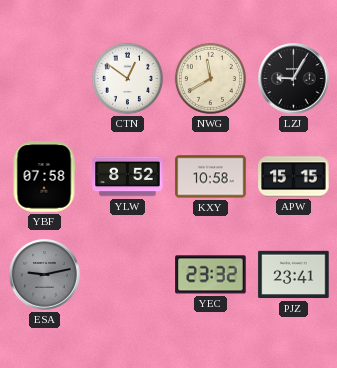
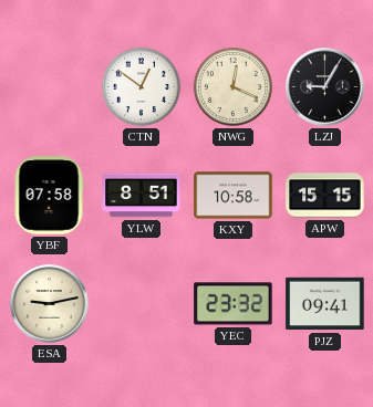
NWG: 11:40 -> 12:19 (232, 86)
YLW: 8:52 -> 8:51 (142, 196)
ESA dial: grey -> cream (50, 304)
PJZ: 23:41 -> 09:41 (325, 304)
